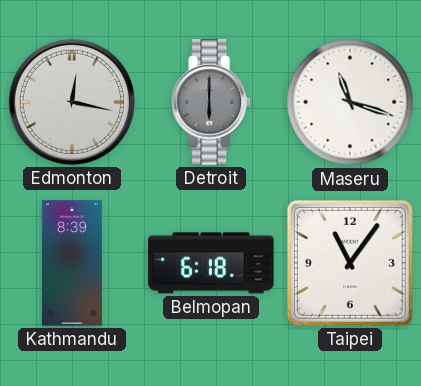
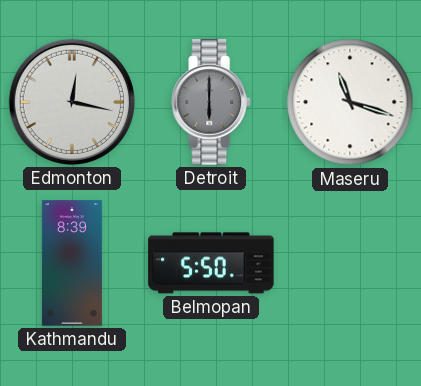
Belmopan: 6:18 -> 5:50 (211, 263)
Taipei: 11:06 -> none (350, 263)
